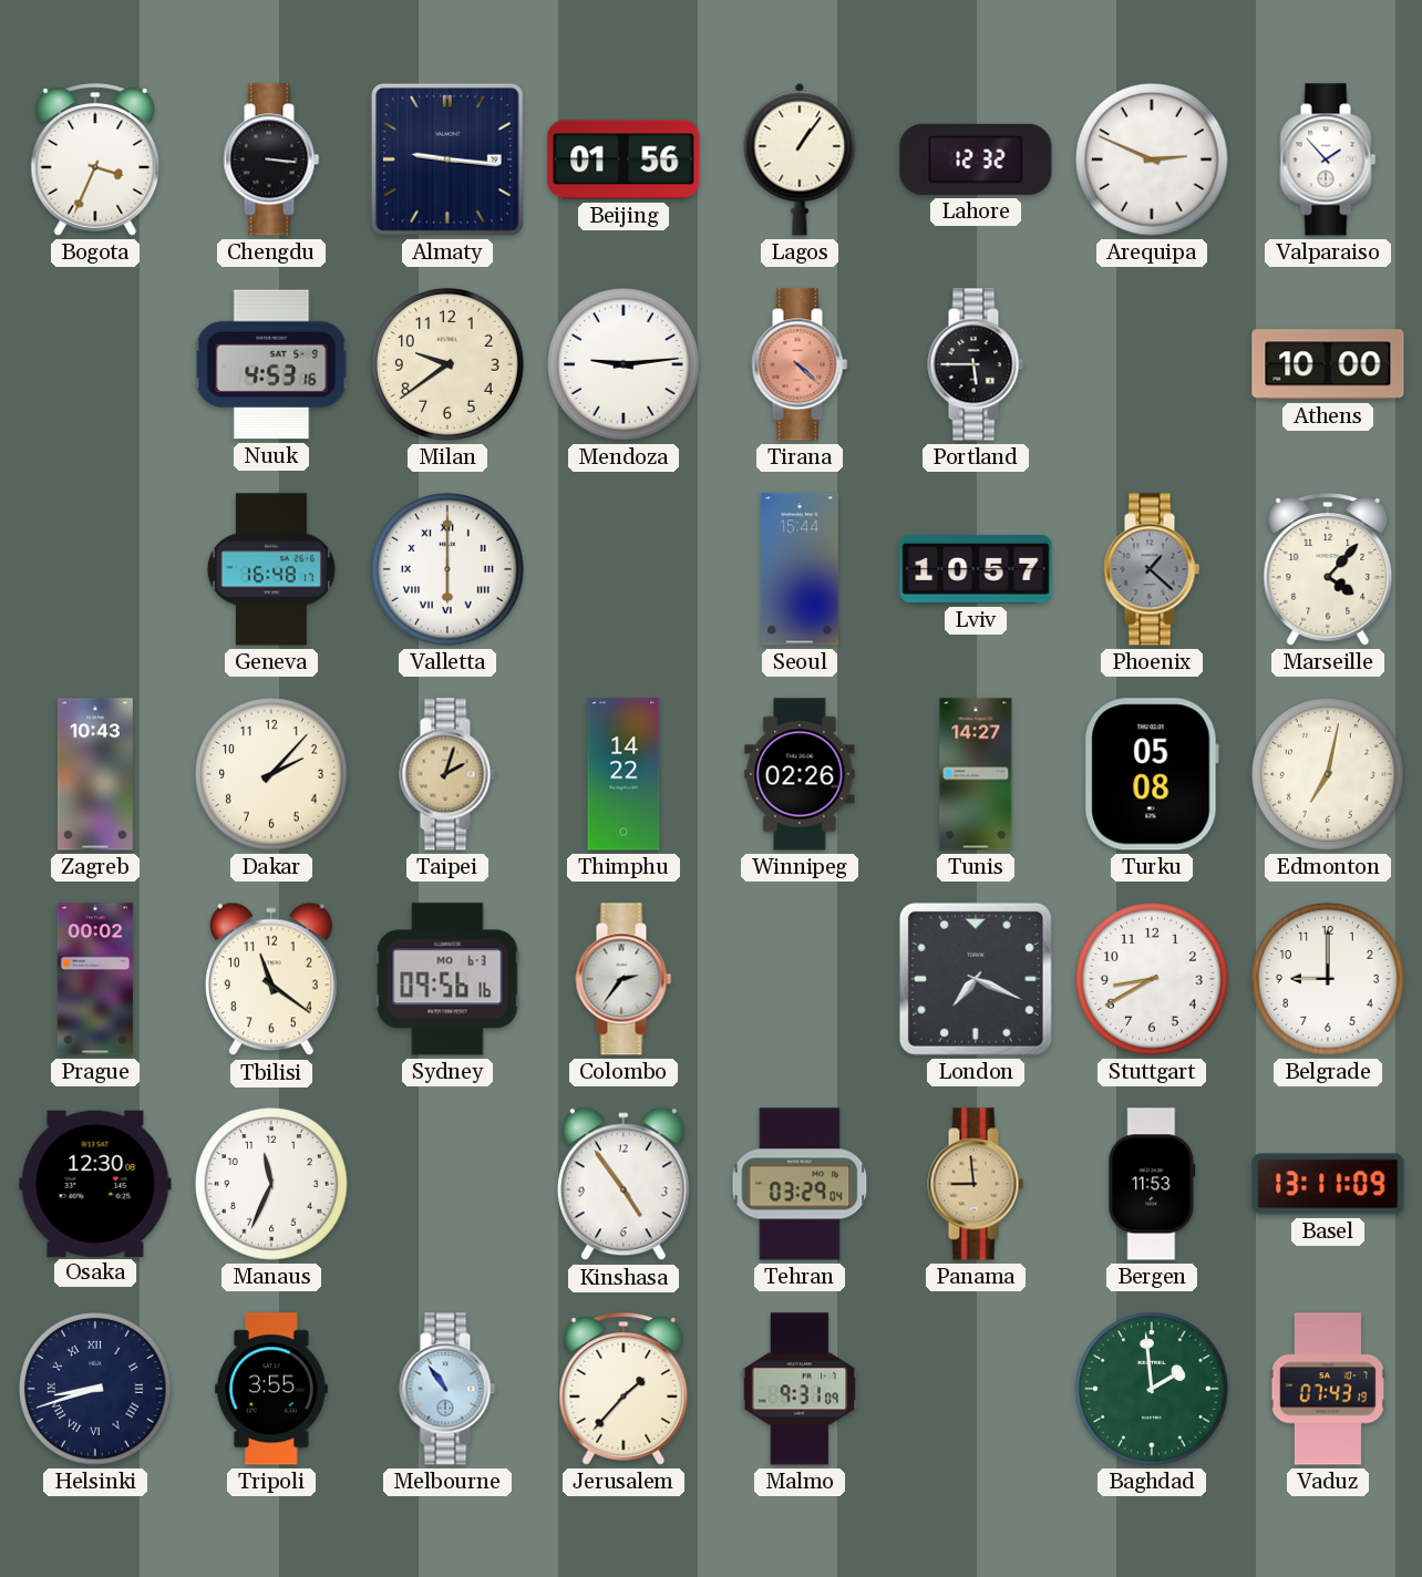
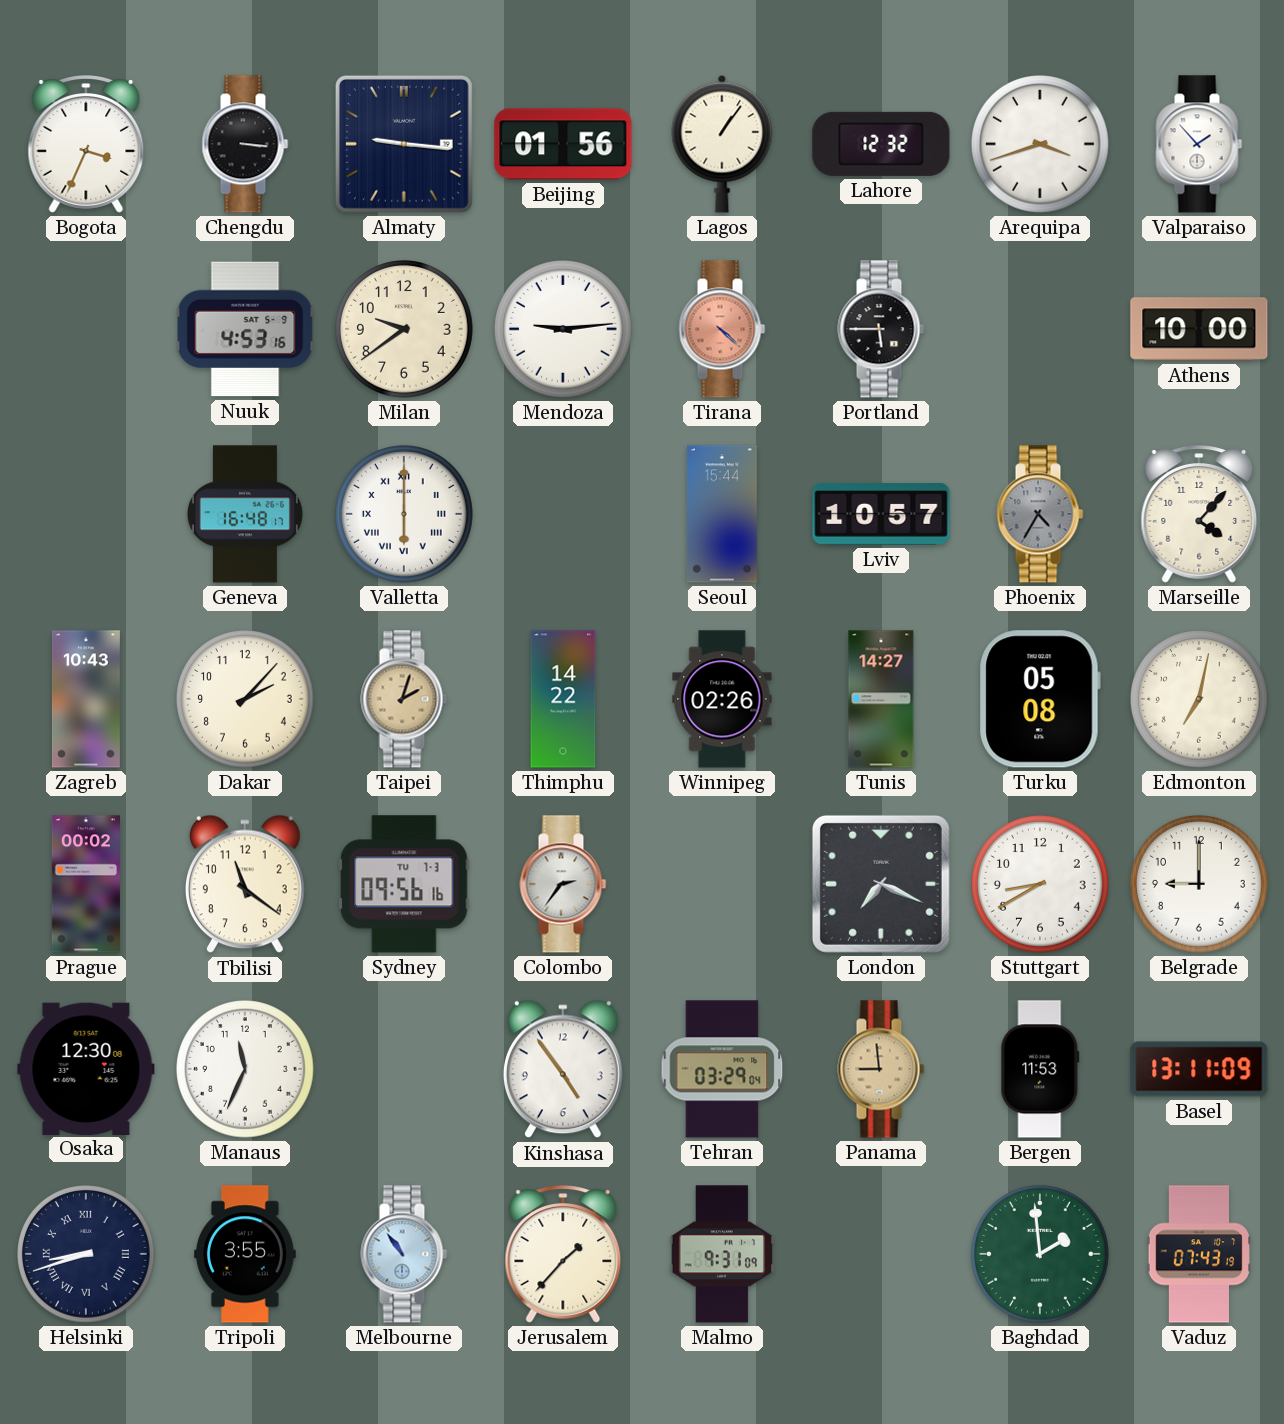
Arequipa: 2:49 -> 3:42 (1041, 145)
Phoenix: 1:22 -> 4:35 (1040, 514)
Sydney date: MO 6-3 -> TU 7-3 (404, 884)
